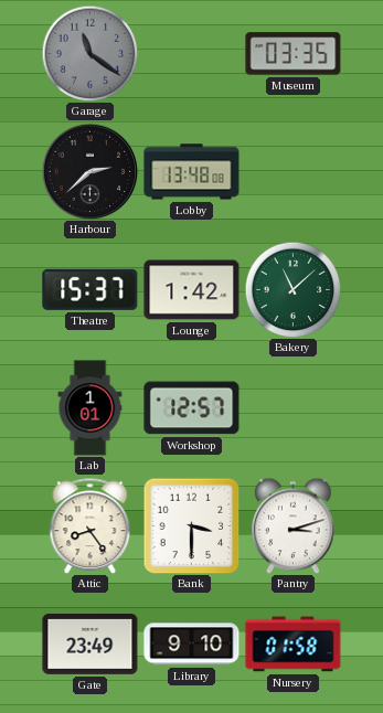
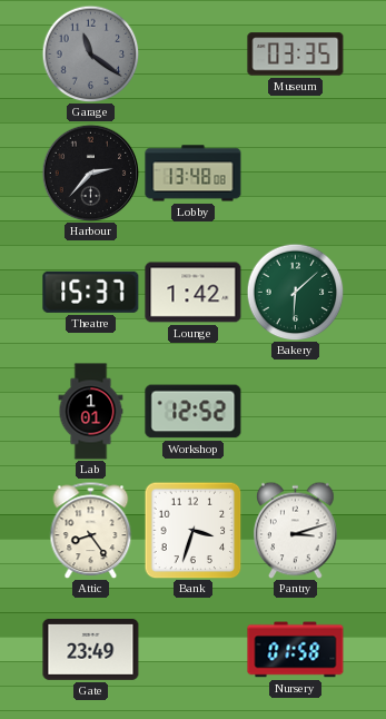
Harbour: 2:38 -> 2:37 (90, 173)
Bakery: 11:08 -> 6:08 (295, 292)
Workshop: 12:57 -> 12:52 (194, 412)
Bank: 3:30 -> 3:33 (192, 530)
Library: 9:10 -> none (192, 645)
